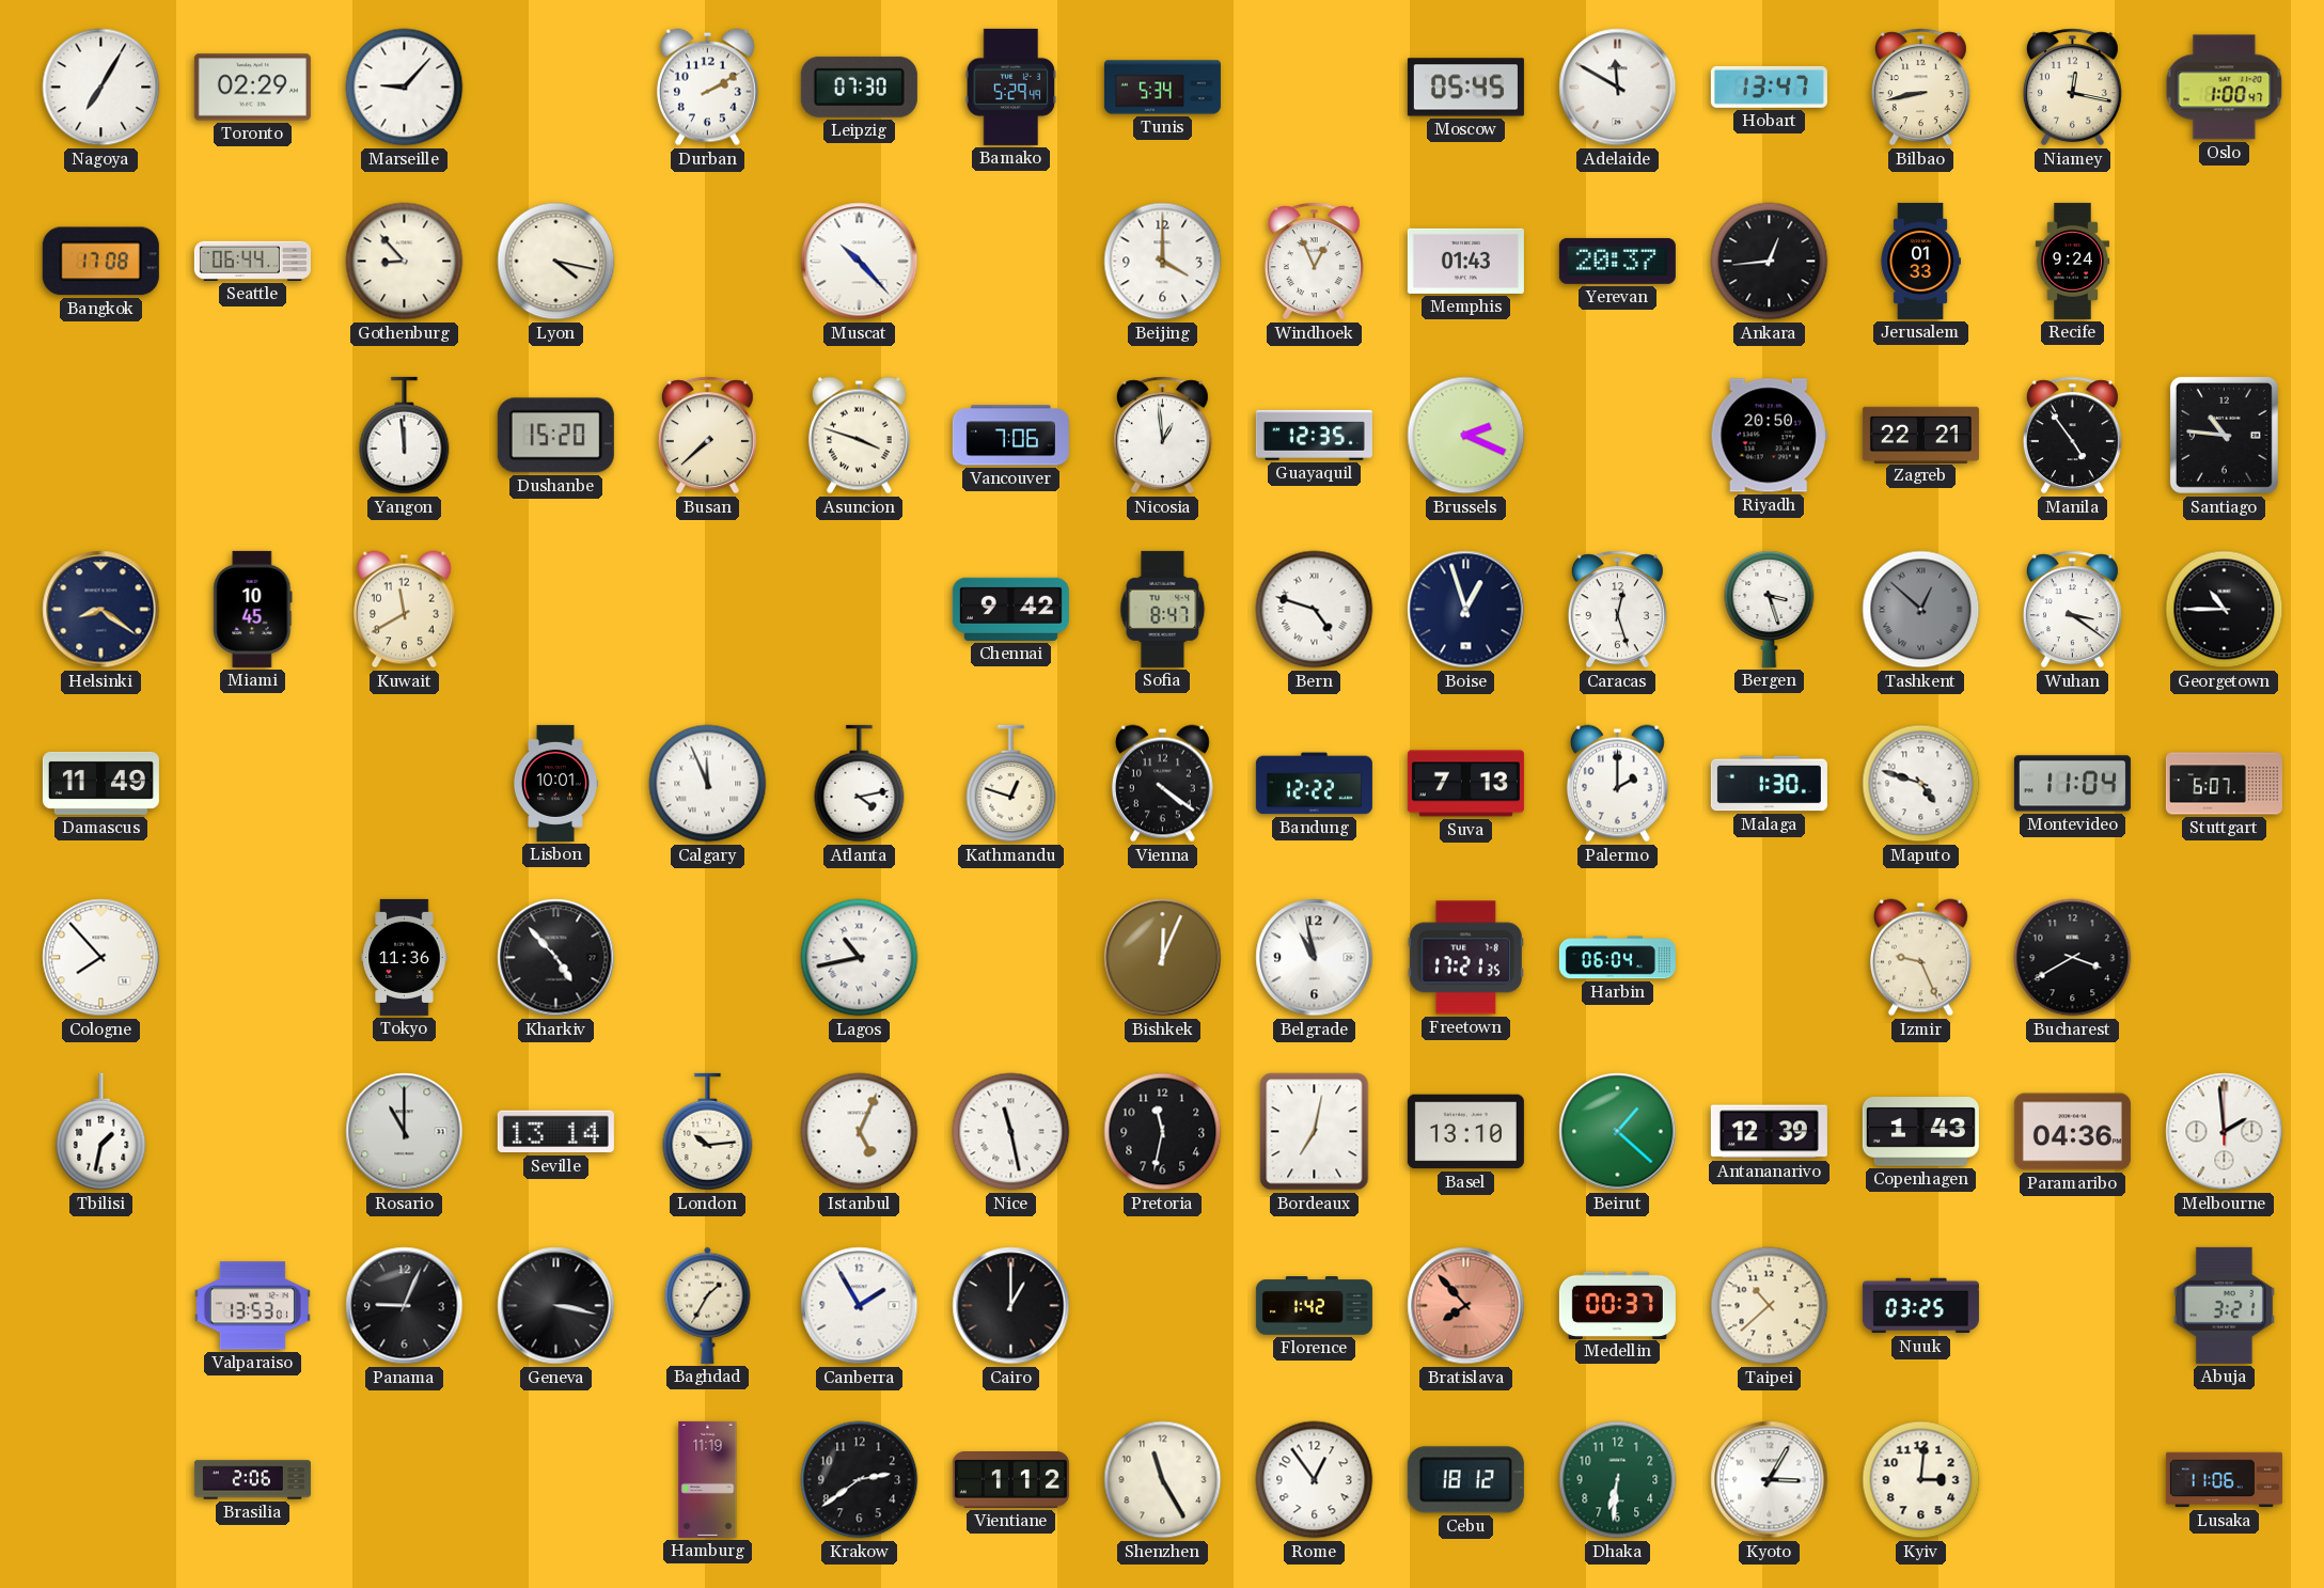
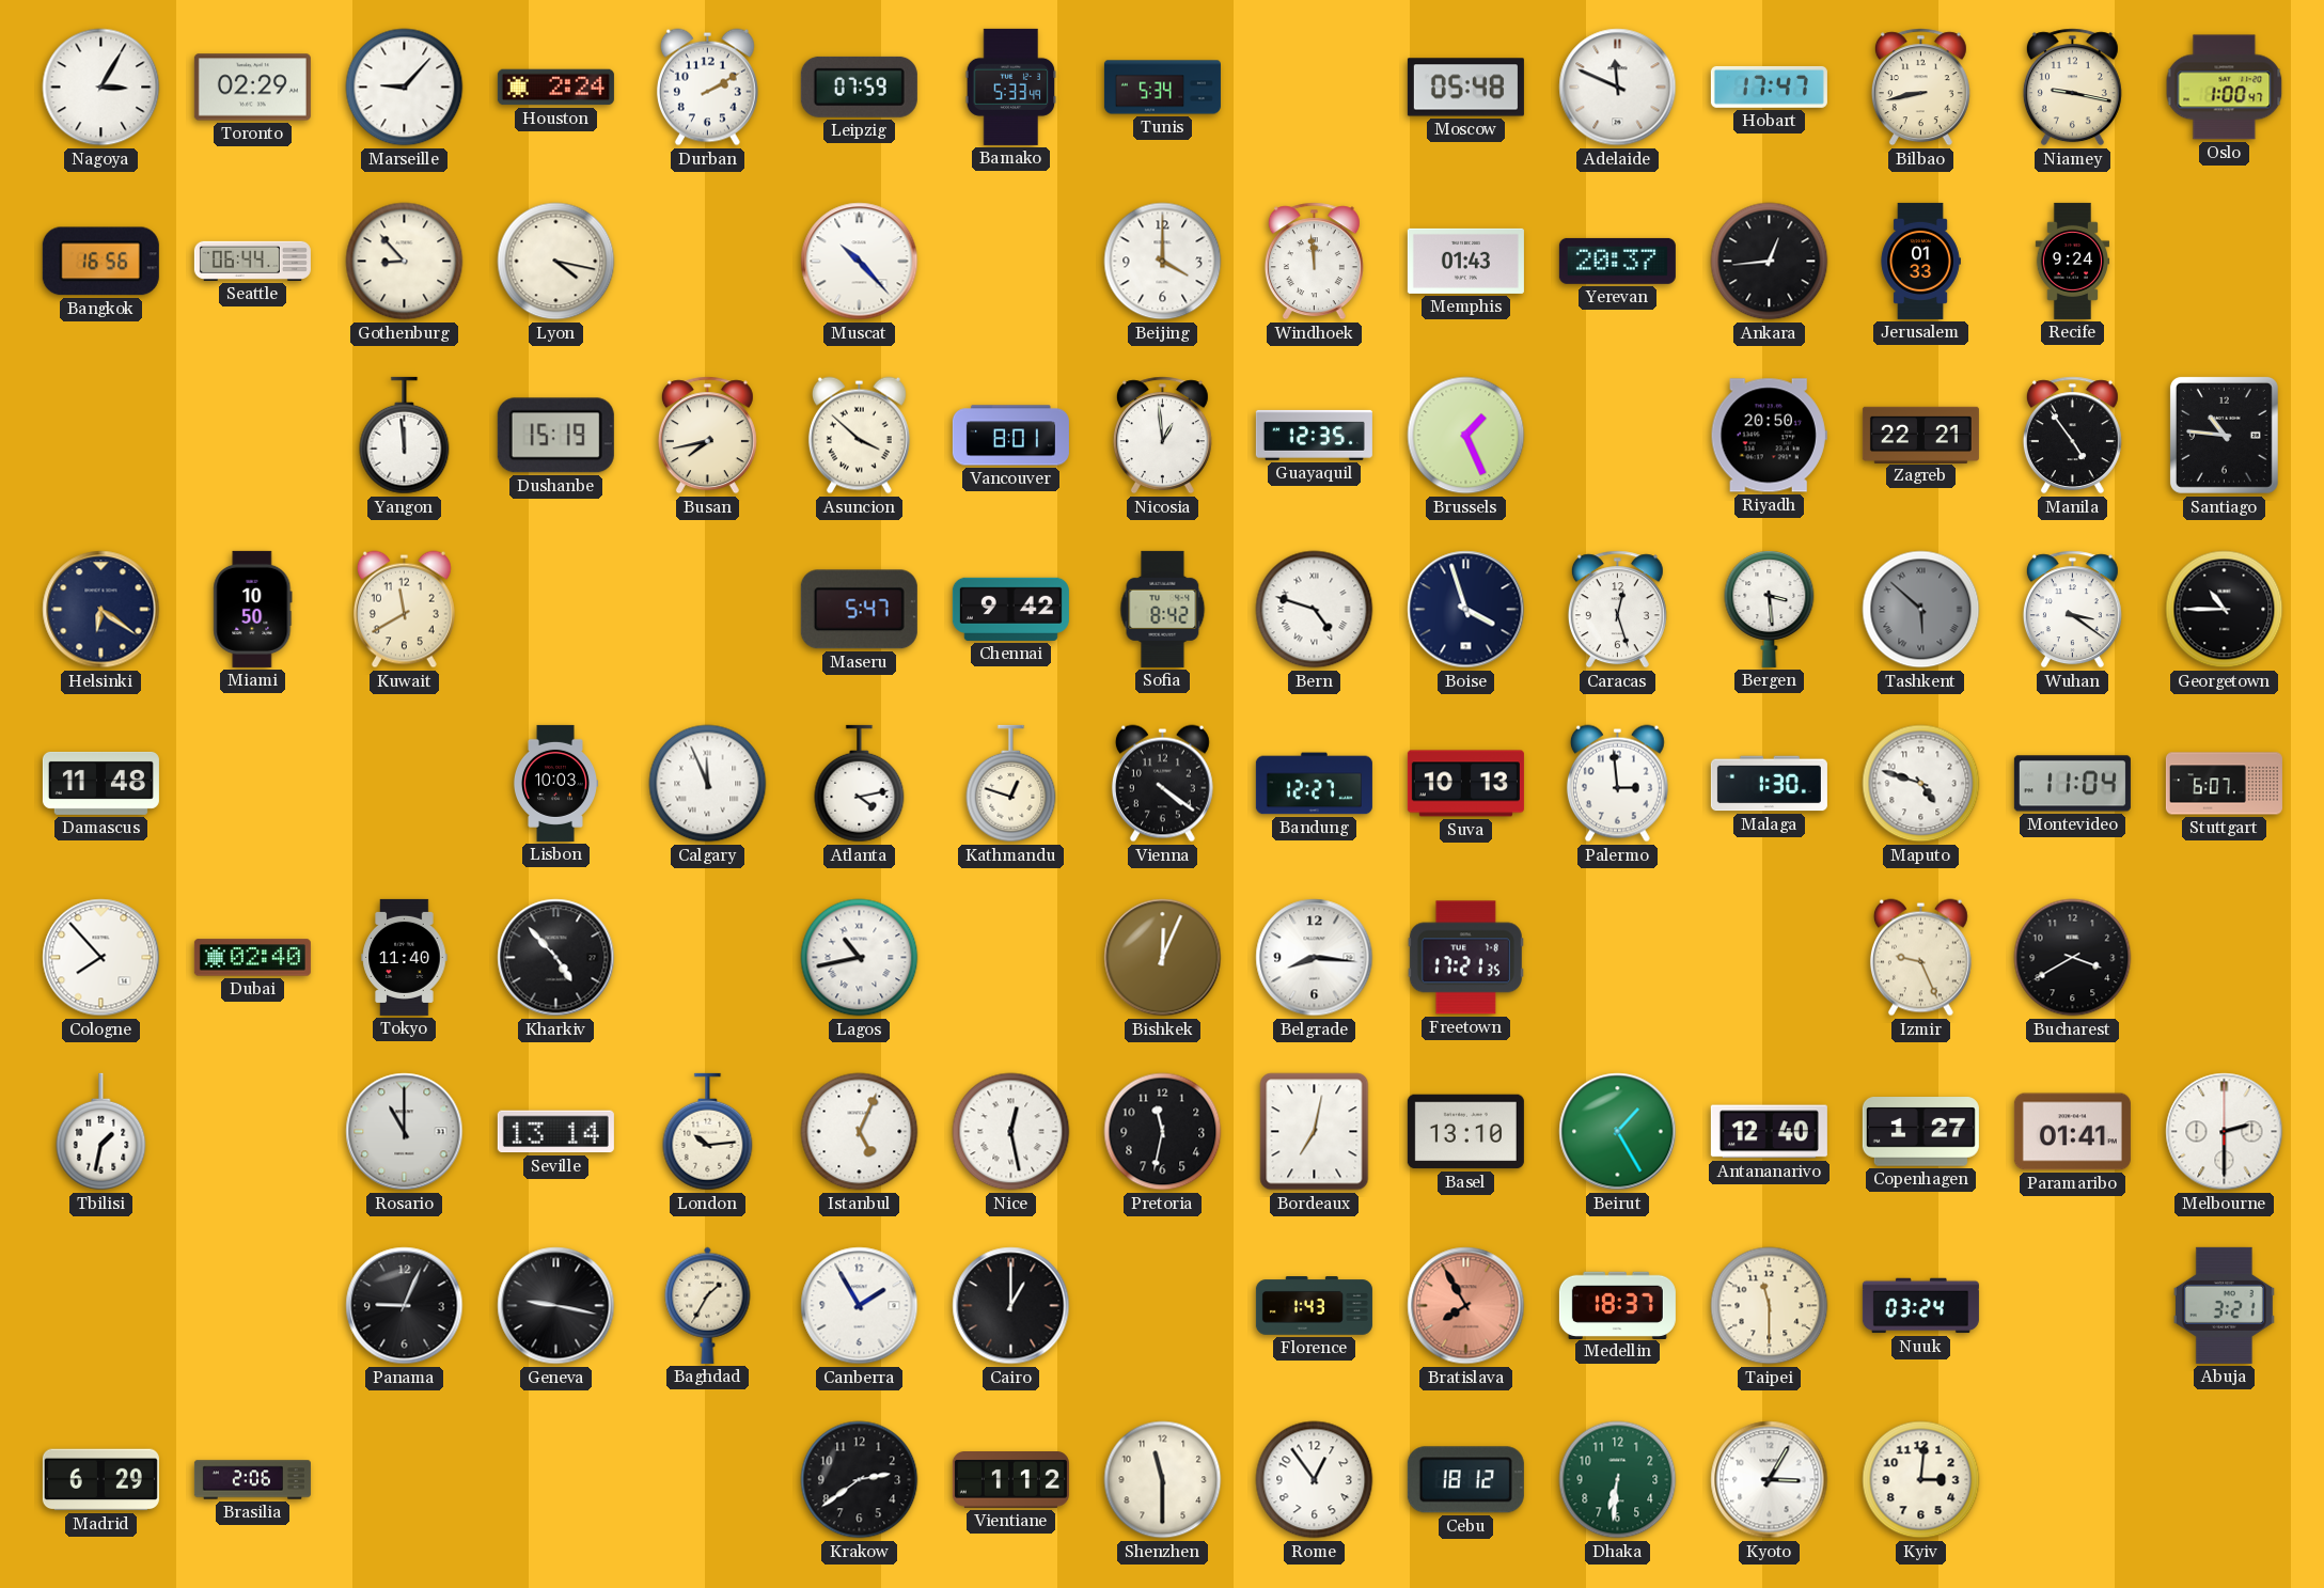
Nagoya: 7:05 -> 3:05 (101, 88)
Houston: none -> 2:24 (555, 88)
Leipzig: 07:30 -> 07:59 (859, 87)
Bamako: 5:29 -> 5:33 (1011, 87)
Moscow: 05:45 -> 05:48 (1465, 88)
Adelaide: 11:50 -> 11:49 (1618, 88)
Hobart: 13:47 -> 17:47 (1769, 87)
Niamey: 12:17 -> 9:17 (2072, 88)
Bangkok: 17:08 -> 16:56 (100, 262)
Windhoek: 12:56 -> 11:59 (1314, 262)
Dushanbe: 15:20 -> 15:19 (555, 436)
Busan: 7:38 -> 7:43 (707, 436)
Asuncion: 3:48 -> 3:52 (859, 436)
Vancouver: 7:06 -> 8:01 (1010, 436)
Brussels: 2:19 -> 1:26 (1466, 436)
Helsinki: 8:21 -> 6:21 (101, 610)
Miami: 10:45 -> 10:50 (253, 609)
Maseru: none -> 5:47 (859, 610)
Sofia: 8:47 -> 8:42 (1163, 609)
Boise: 12:57 -> 3:57 (1466, 610)
Bergen: 3:27 -> 3:29 (1770, 609)
Tashkent: 12:52 -> 5:52 (1921, 610)
Damascus: 11:49 -> 11:48 (100, 783)
Lisbon: 10:01 -> 10:03 (554, 783)
Bandung: 12:22 -> 12:27 (1314, 784)
Suva: 7:13 -> 10:13 (1465, 784)
Palermo: 2:00 -> 2:59 (1617, 784)
Dubai: none -> 02:40 (252, 958)
Tokyo: 11:36 -> 11:40 (405, 957)
Belgrade: 10:58 -> 8:16 (1315, 958)
Harbin: 06:04 -> none (1617, 958)
Nice: 11:28 -> 12:28 (1011, 1132)
Beirut: 1:22 -> 1:25 (1618, 1132)
Antananarivo: 12:39 -> 12:40 (1769, 1132)
Copenhagen: 1:43 -> 1:27 (1920, 1132)
Paramaribo: 04:36 -> 01:41 (2072, 1132)
Melbourne: 1:59 -> 2:30 (2225, 1132)
Valparaiso: 13:53 -> none (252, 1306)
Geneva: 3:17 -> 9:17 (556, 1306)
Florence: 1:42 -> 1:43 (1314, 1306)
Bratislava: 7:53 -> 7:55 (1466, 1306)
Medellin: 00:37 -> 18:37 (1617, 1305)
Taipei: 10:38 -> 11:30 (1770, 1306)
Nuuk: 03:25 -> 03:24 (1920, 1306)
Madrid: none -> 6:29 (100, 1480)
Hamburg: 11:19 -> none (708, 1479)
Shenzhen: 11:25 -> 11:30 (1163, 1480)
Lusaka: 11:06 -> none (2224, 1480)
